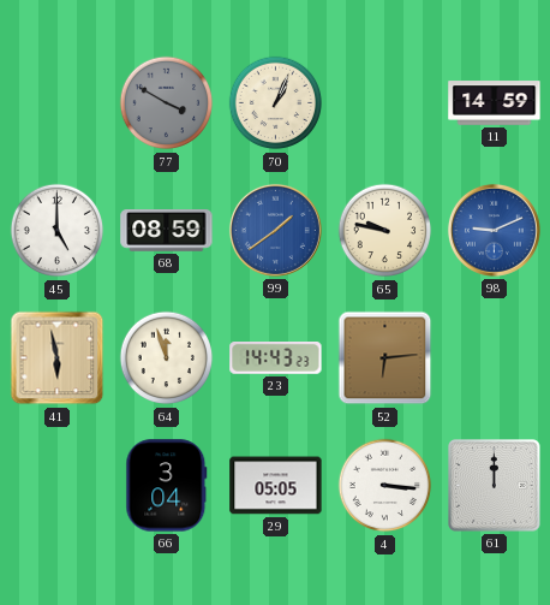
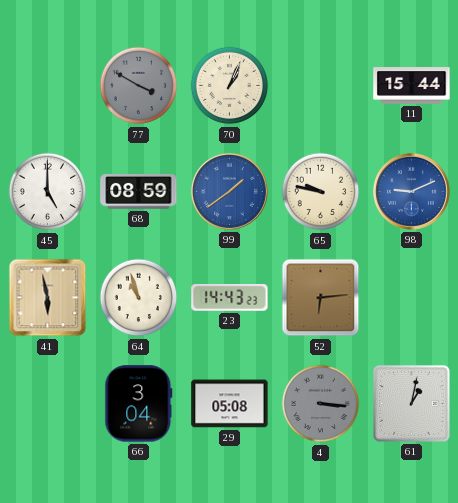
11: 14:59 -> 15:44 (412, 86)
64: 11:57 -> 10:57 (139, 298)
29: 05:05 -> 05:08 (230, 404)
4 dial: white -> grey (321, 404)
61: 12:00 -> 1:02 (412, 404)
